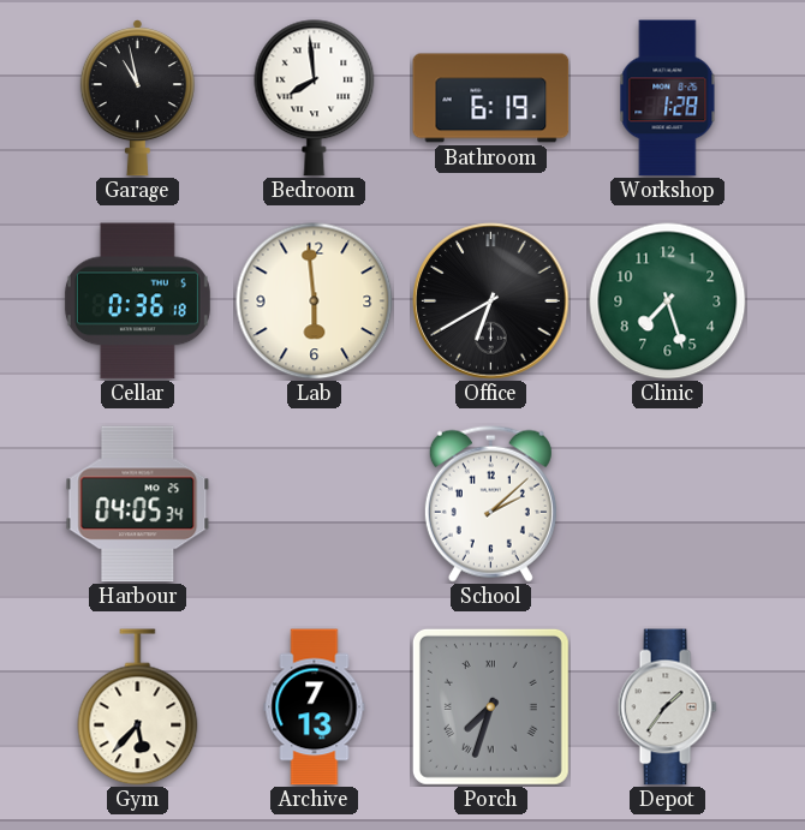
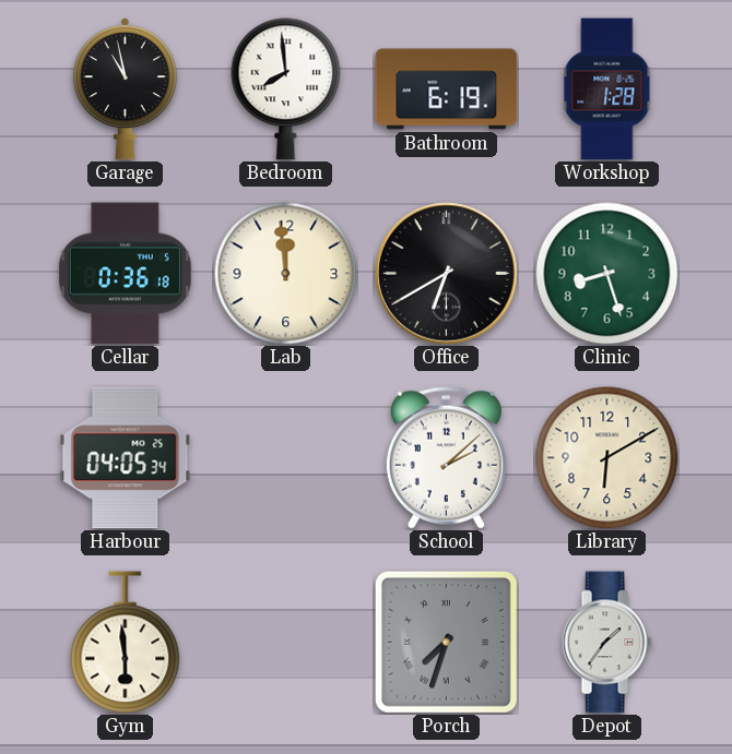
Lab: 5:59 -> 11:59 (286, 274)
Clinic: 7:27 -> 8:27 (607, 274)
Library: none -> 6:10 (607, 458)
Gym: 5:37 -> 5:59 (126, 643)
Archive: 7:13 -> none (315, 707)
